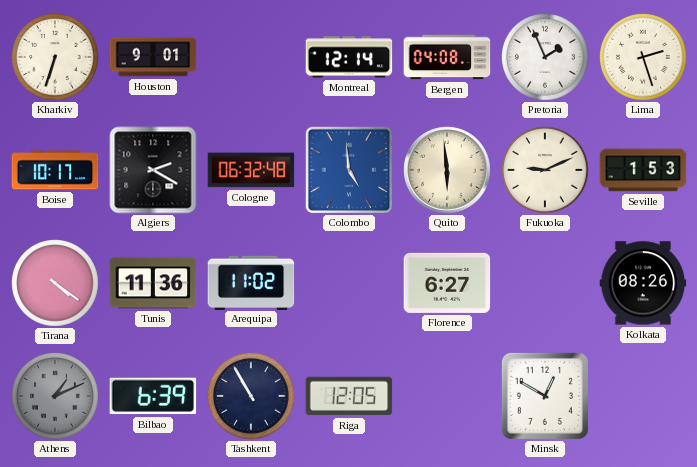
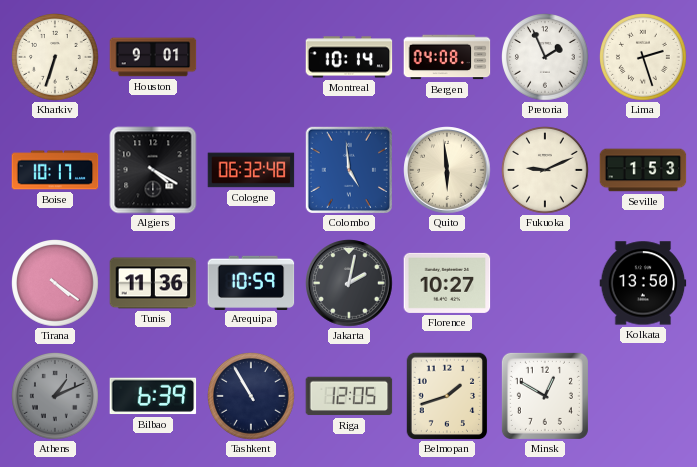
Montreal: 12:14 -> 10:14 (349, 57)
Algiers: 2:20 -> 4:20 (153, 170)
Arequipa: 11:02 -> 10:59 (251, 282)
Jakarta: none -> 2:02 (349, 283)
Florence: 6:27 -> 10:27 (447, 283)
Kolkata: 08:26 -> 13:50 (643, 283)
Belmopan: none -> 1:42 (447, 396)
